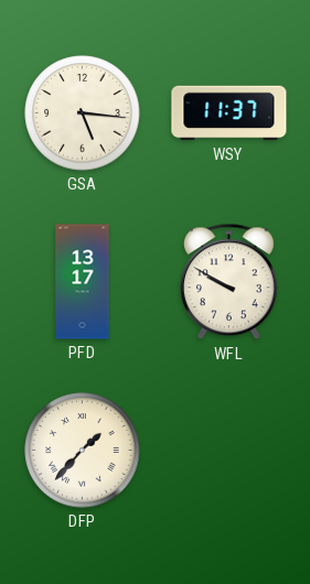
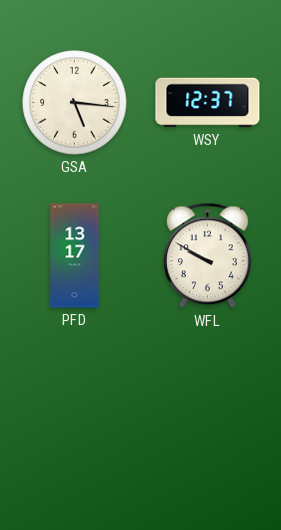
WSY: 11:37 -> 12:37 (208, 103)
DFP: 1:37 -> none (83, 451)
